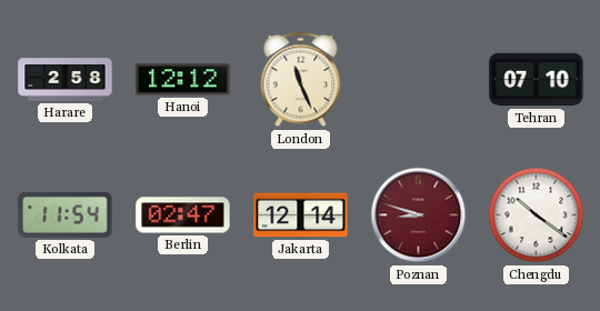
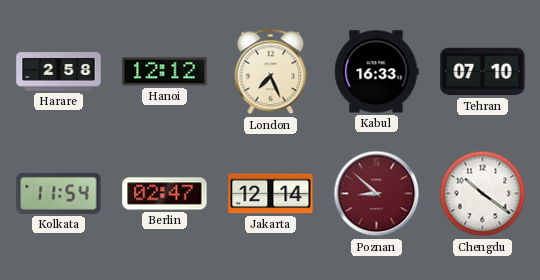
London: 11:26 -> 7:26 (271, 72)
Kabul: none -> 16:33 (376, 72)
Poznan: 8:48 -> 8:52 (377, 194)
